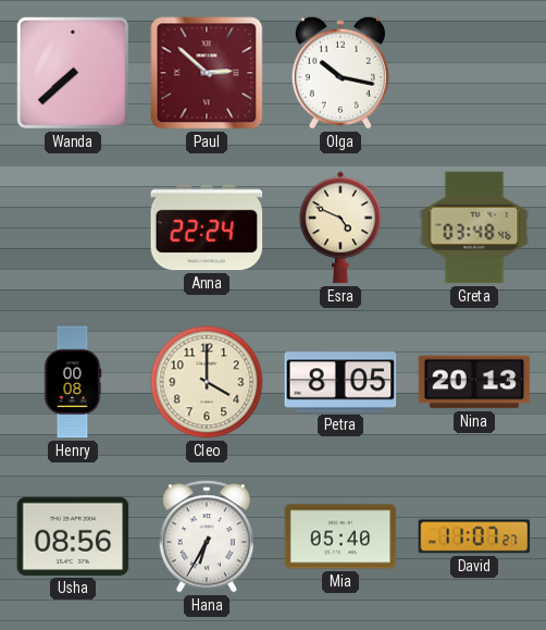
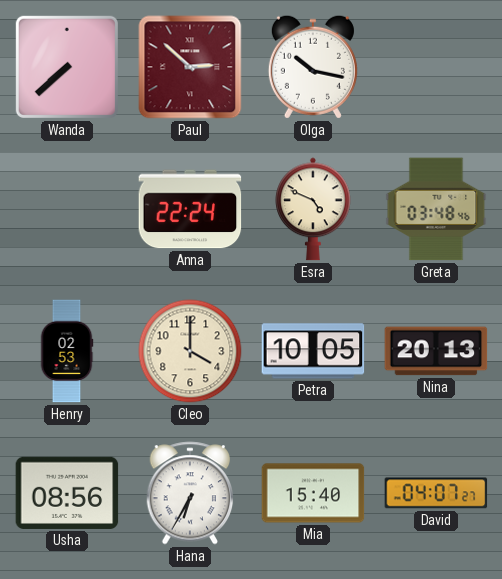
Henry: 00:08 -> 02:53 (67, 351)
Petra: 8:05 -> 10:05 (313, 351)
Mia: 05:40 -> 15:40 (313, 493)
David: 11:07 -> 04:07 (436, 493)
